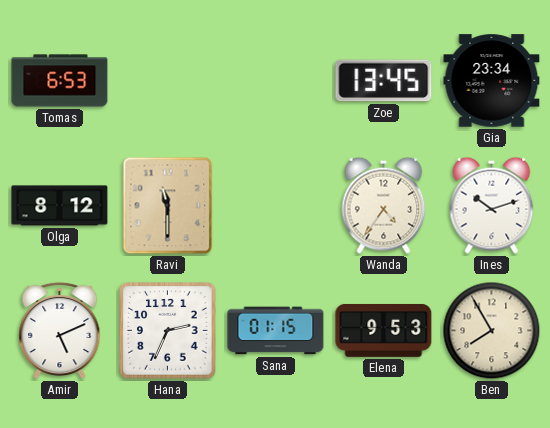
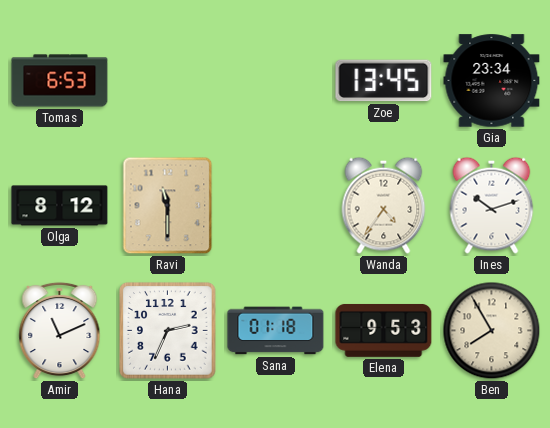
Amir: 5:11 -> 11:11 (60, 331)
Sana: 01:15 -> 01:18 (276, 331)
